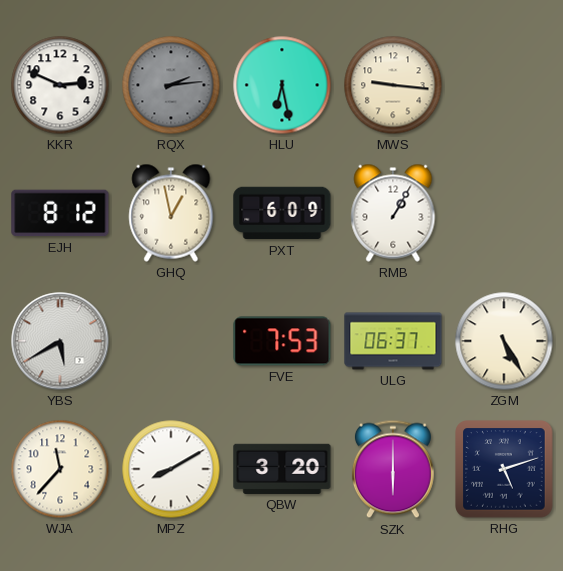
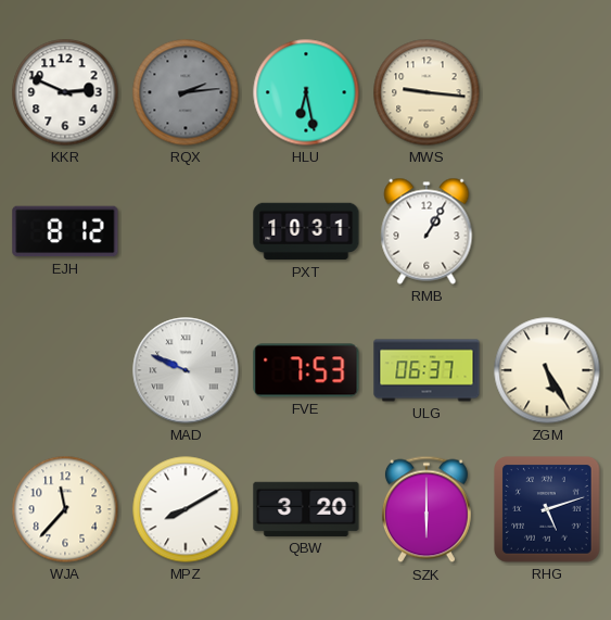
GHQ: 12:58 -> none (171, 213)
PXT: 6:09 -> 10:31 (306, 231)
YBS: 5:40 -> none (60, 341)
MAD: none -> 9:49 (186, 370)
